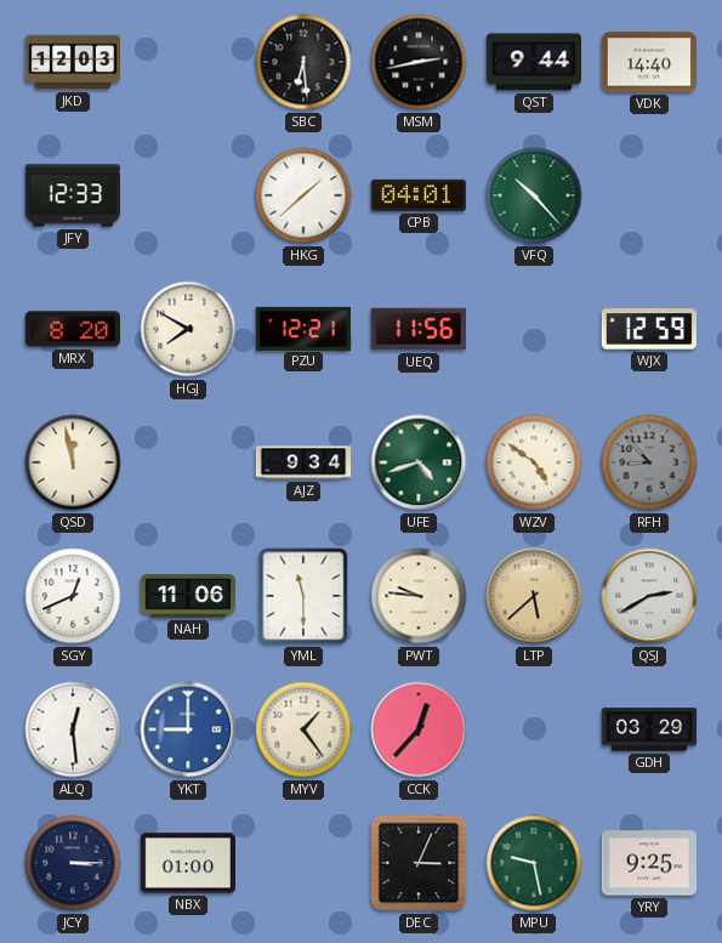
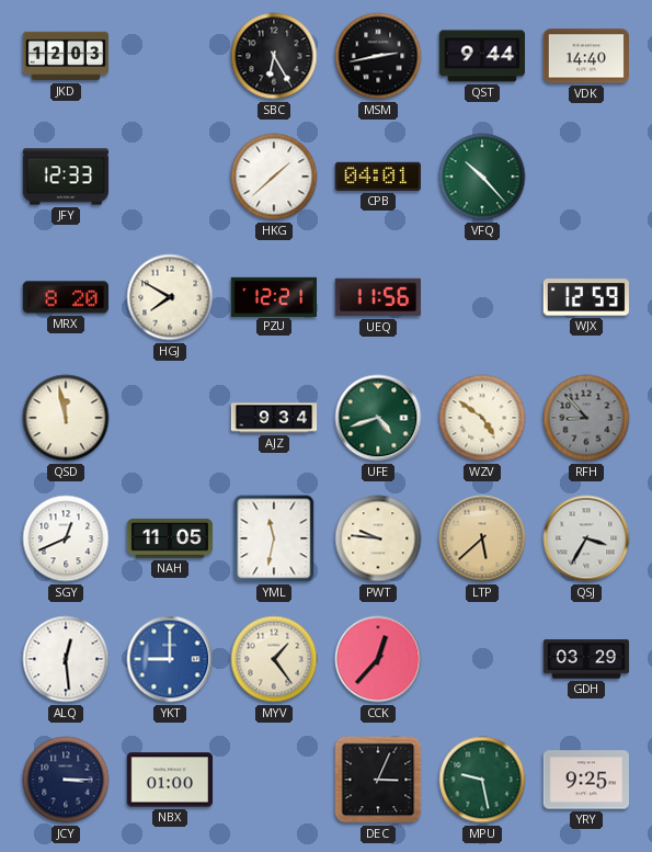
SBC: 6:29 -> 6:25 (274, 56)
NAH: 11:06 -> 11:05 (169, 539)
YML: 11:30 -> 11:32 (274, 538)
QSJ: 2:40 -> 3:35 (586, 538)
